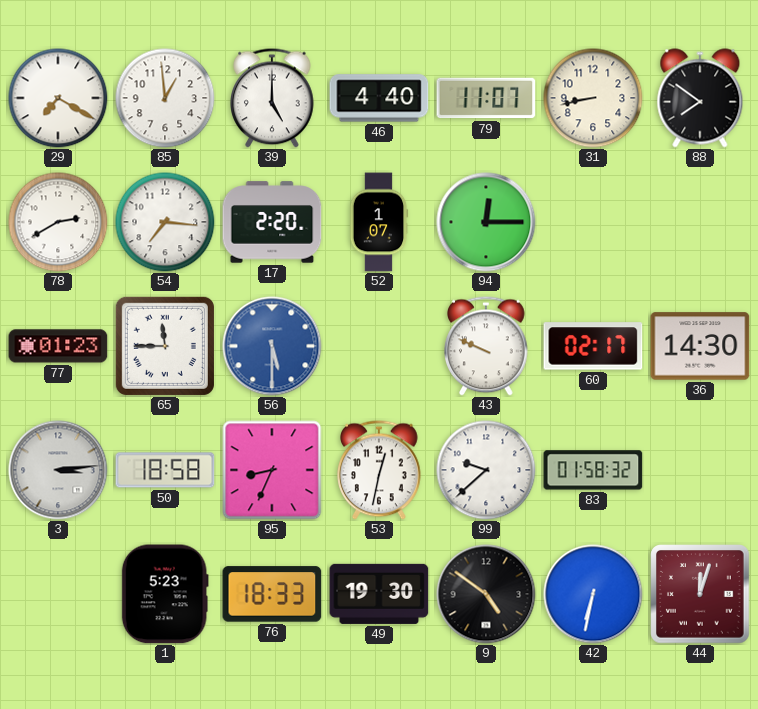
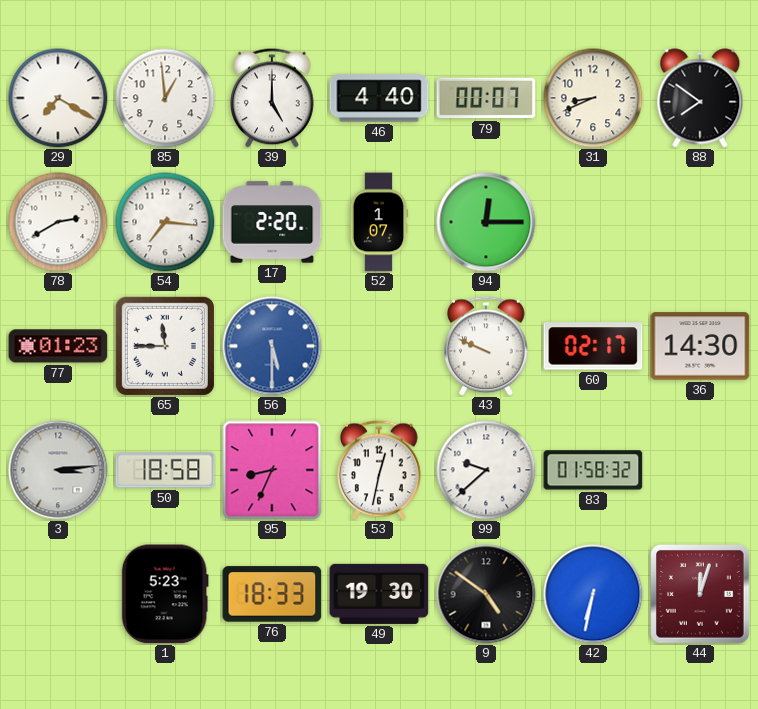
79: 11:07 -> 00:07 (486, 98)
31: 8:43 -> 8:41 (593, 98)
